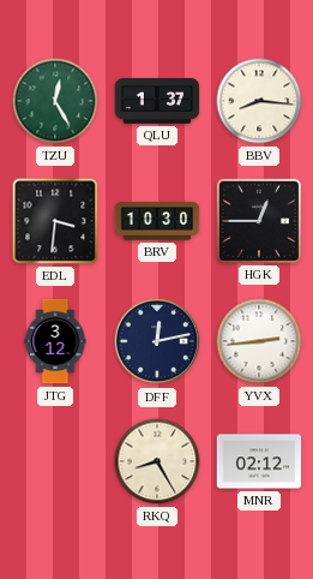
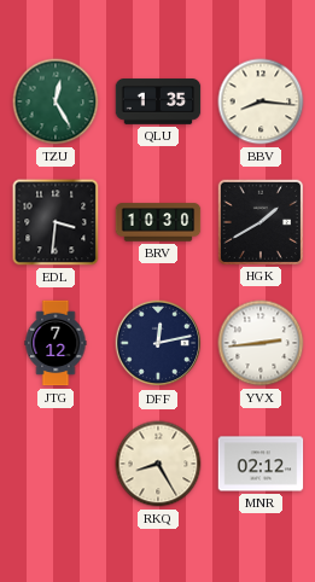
QLU: 1:37 -> 1:35 (158, 101)
HGK: 12:45 -> 1:40 (259, 221)
JTG: 3:12 -> 7:12 (56, 343)
